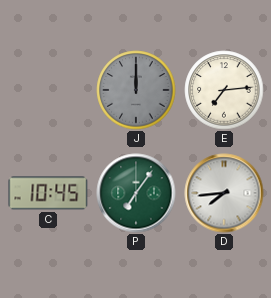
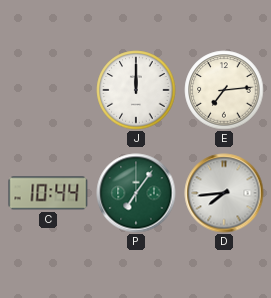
J dial: grey -> white (136, 90)
C: 10:45 -> 10:44 (48, 193)
